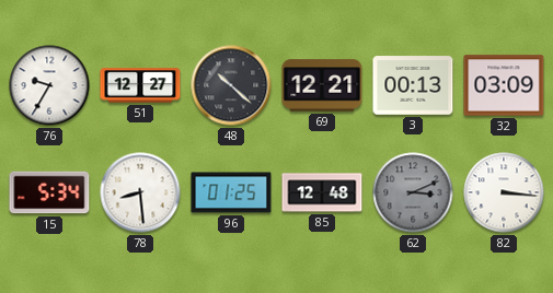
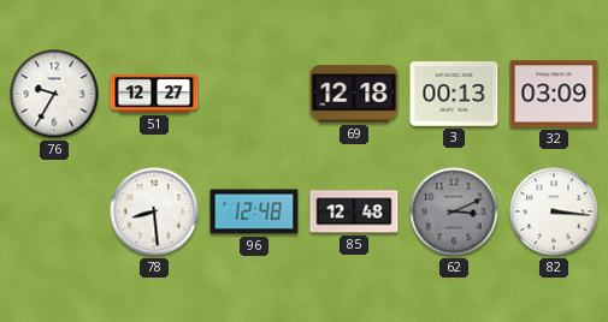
48: 10:22 -> none (231, 85)
69: 12:21 -> 12:18 (354, 94)
15: 5:34 -> none (49, 192)
96: 01:25 -> 12:48 (254, 211)
